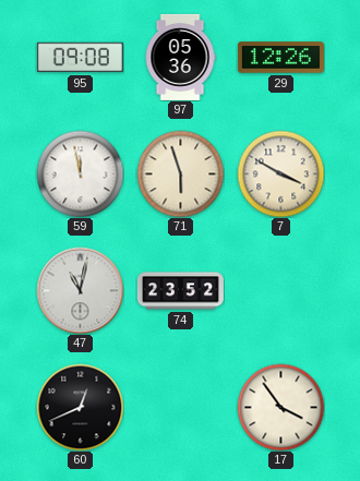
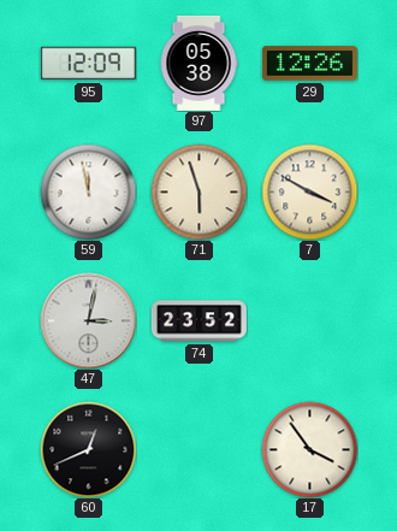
95: 09:08 -> 12:09 (88, 64)
97: 05:36 -> 05:38 (198, 63)
47: 11:02 -> 3:02 (88, 320)
